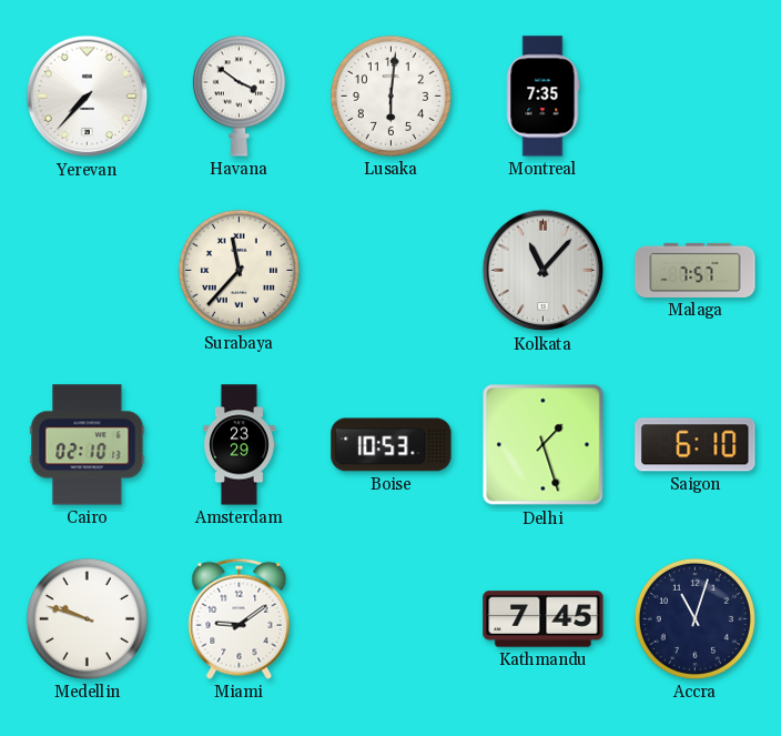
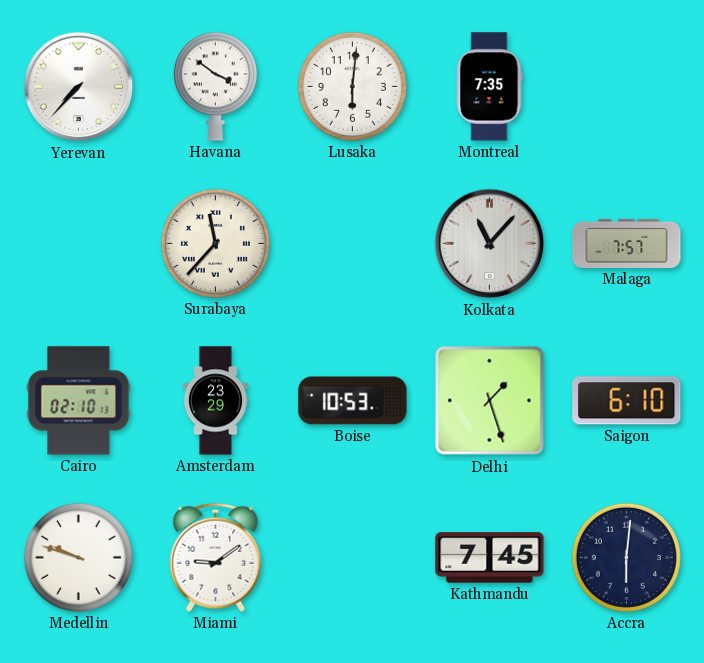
Accra: 11:03 -> 6:01 (626, 557)
